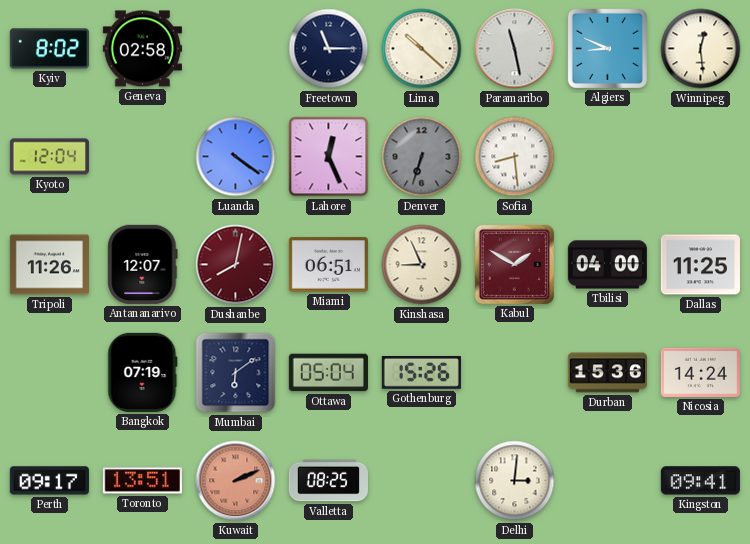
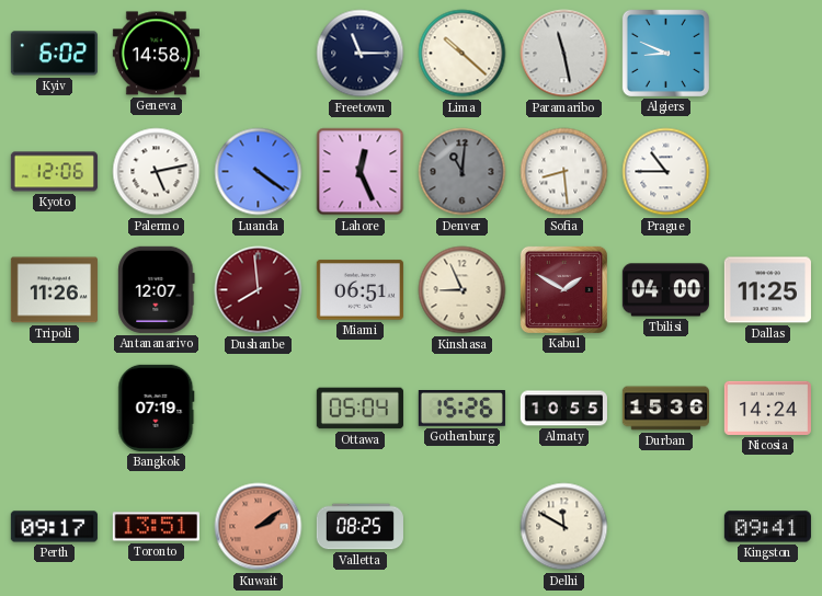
Kyiv: 8:02 -> 6:02 (54, 54)
Geneva: 02:58 -> 14:58 (156, 54)
Winnipeg: 12:29 -> none (701, 49)
Kyoto: 12:04 -> 12:06 (54, 172)
Palermo: none -> 5:13 (157, 172)
Denver: 6:33 -> 11:01 (463, 172)
Prague: none -> 10:45 (666, 172)
Dushanbe: 8:02 -> 7:59 (259, 290)
Mumbai: 6:09 -> none (236, 373)
Almaty: none -> 10:55 (563, 409)
Kuwait: 2:11 -> 2:09 (259, 527)
Delhi: 3:01 -> 11:50 (564, 527)
